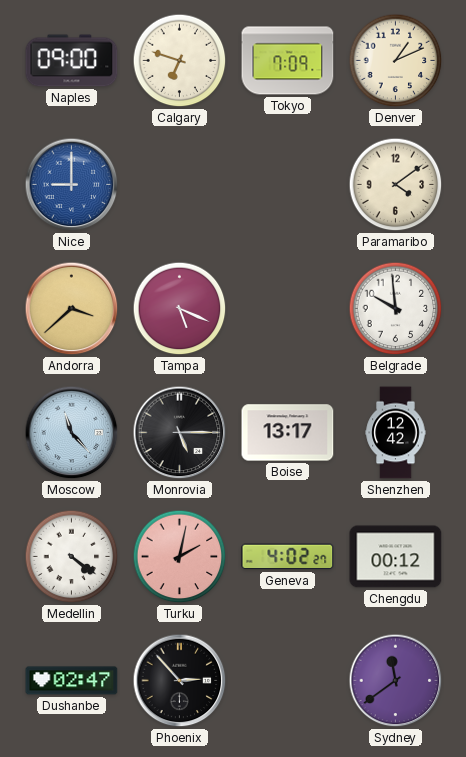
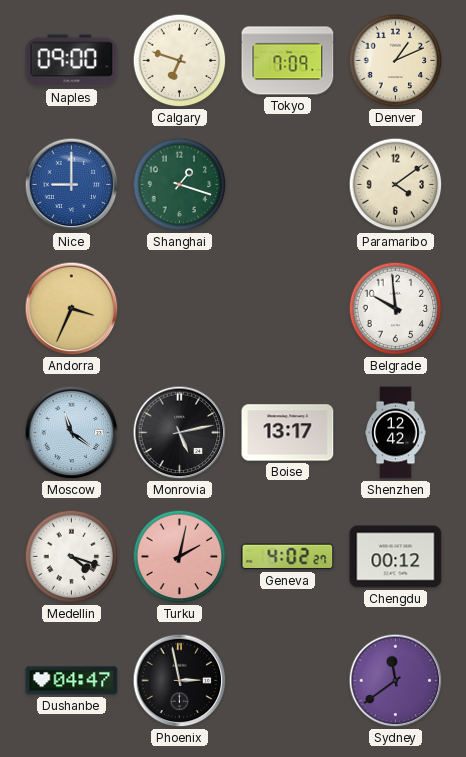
Shanghai: none -> 1:18 (180, 185)
Andorra: 3:38 -> 3:34 (72, 309)
Tampa: 5:19 -> none (180, 309)
Moscow: 11:23 -> 11:21 (72, 433)
Monrovia: 5:15 -> 5:13 (180, 433)
Medellin: 4:21 -> 4:18 (72, 557)
Dushanbe: 02:47 -> 04:47 (72, 681)
Phoenix: 2:53 -> 2:58 (180, 681)
